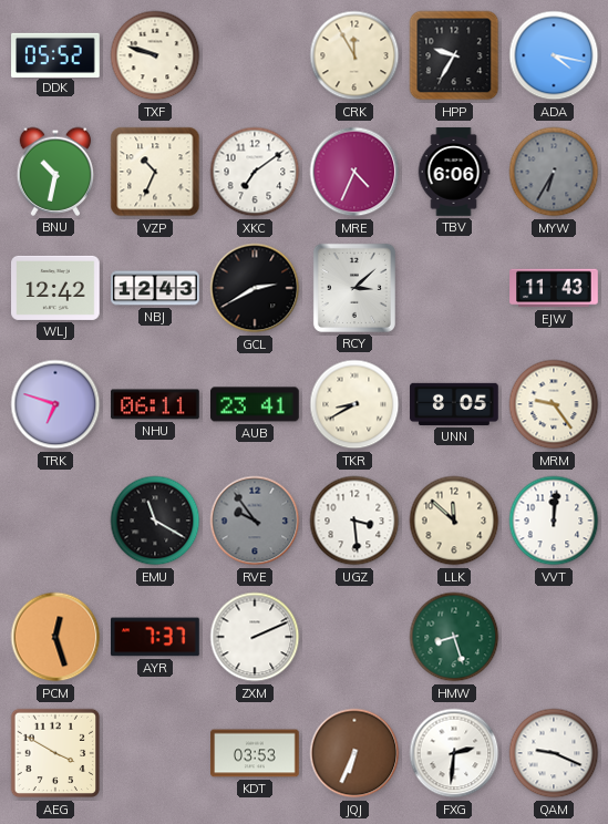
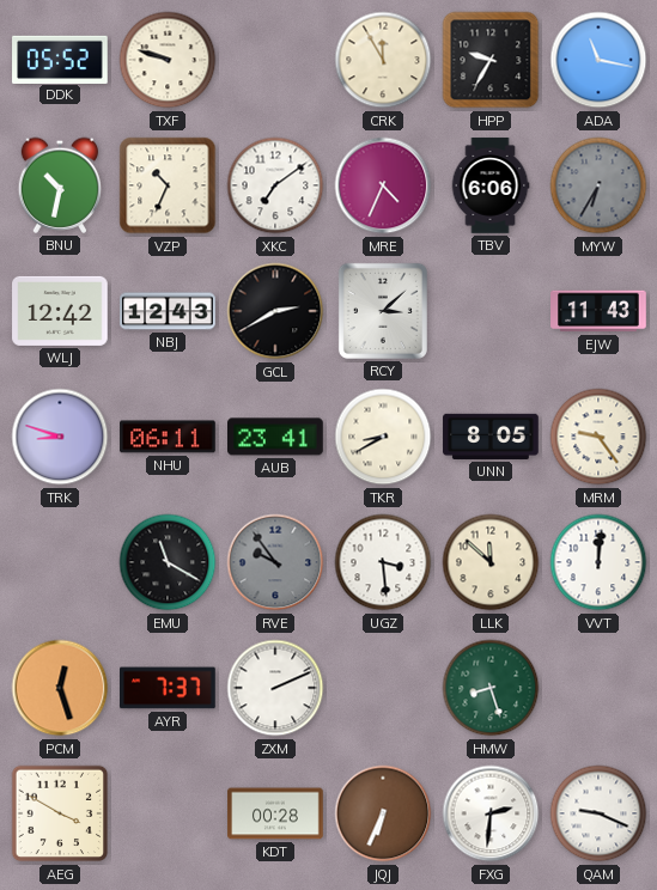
ADA: 4:17 -> 11:17 (598, 60)
TRK: 6:48 -> 8:48 (60, 437)
KDT: 03:53 -> 00:28 (275, 813)
